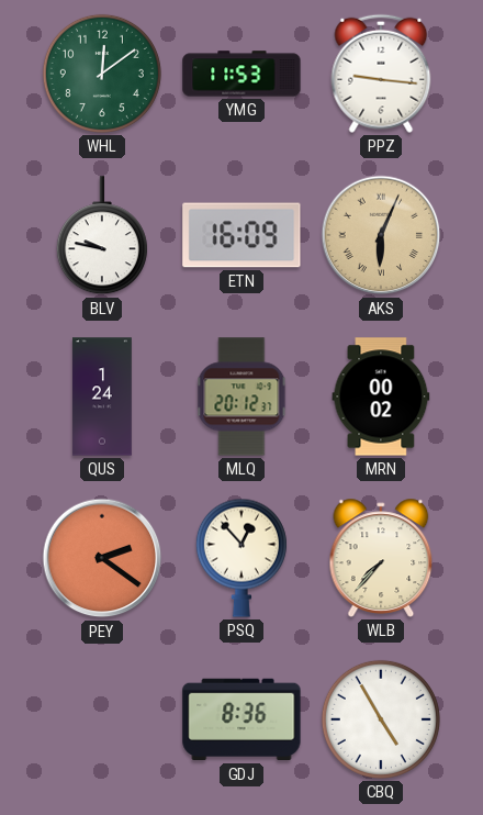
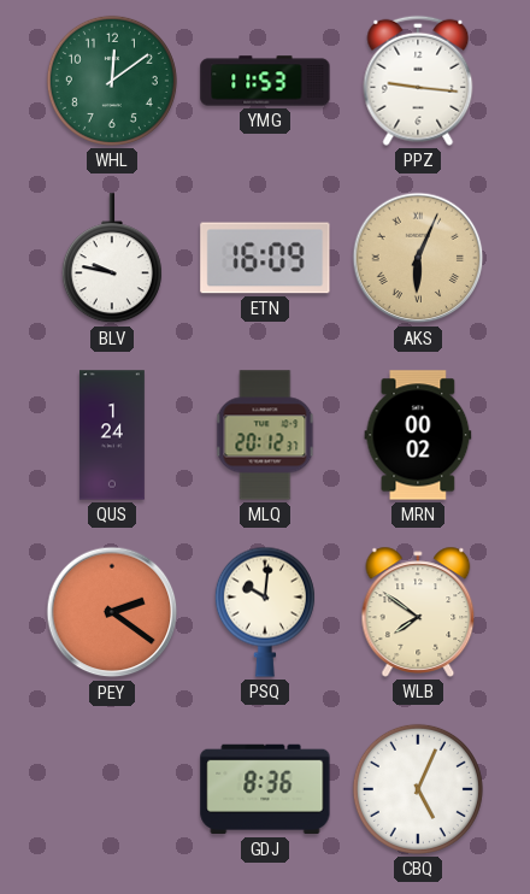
PSQ: 12:53 -> 10:01 (265, 612)
WLB: 7:37 -> 7:51 (418, 612)
CBQ: 4:55 -> 5:04 (418, 789)
